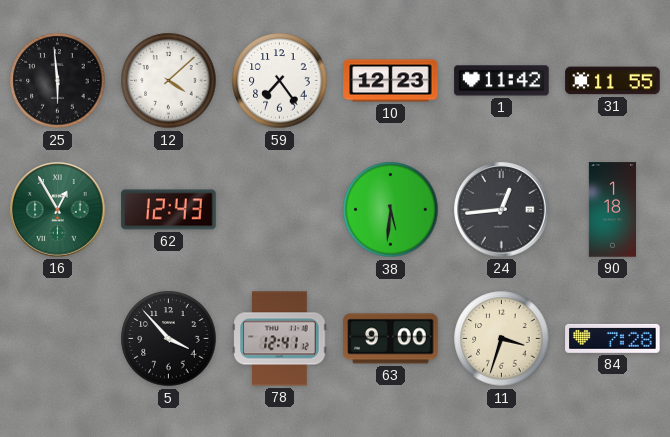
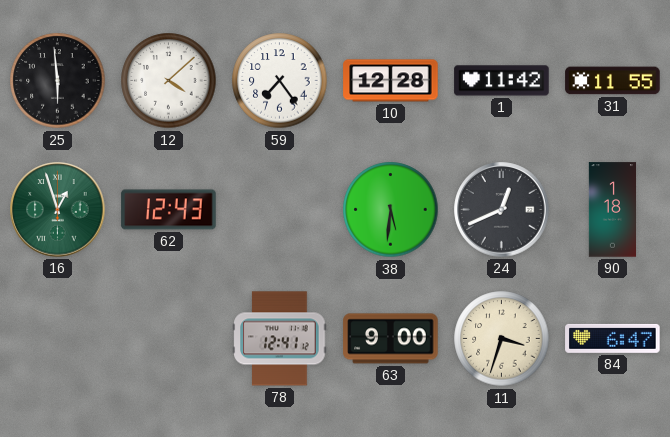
10: 12:23 -> 12:28 (391, 81)
16: 12:55 -> 12:57 (58, 210)
24: 12:44 -> 12:41 (502, 210)
5: 3:53 -> none (169, 339)
84: 7:28 -> 6:47 (613, 338)
